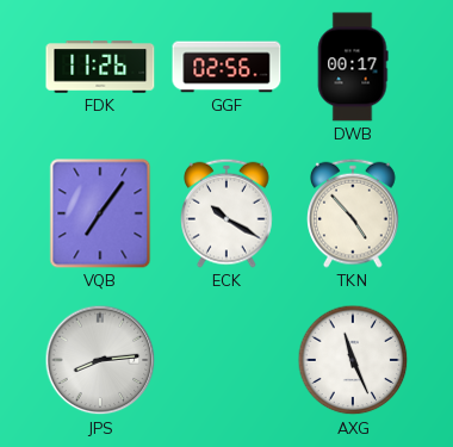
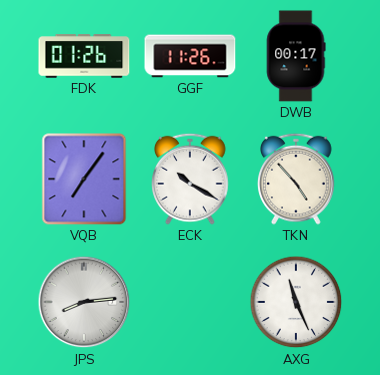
FDK: 11:26 -> 01:26 (84, 56)
GGF: 02:56 -> 11:26 (190, 56)
